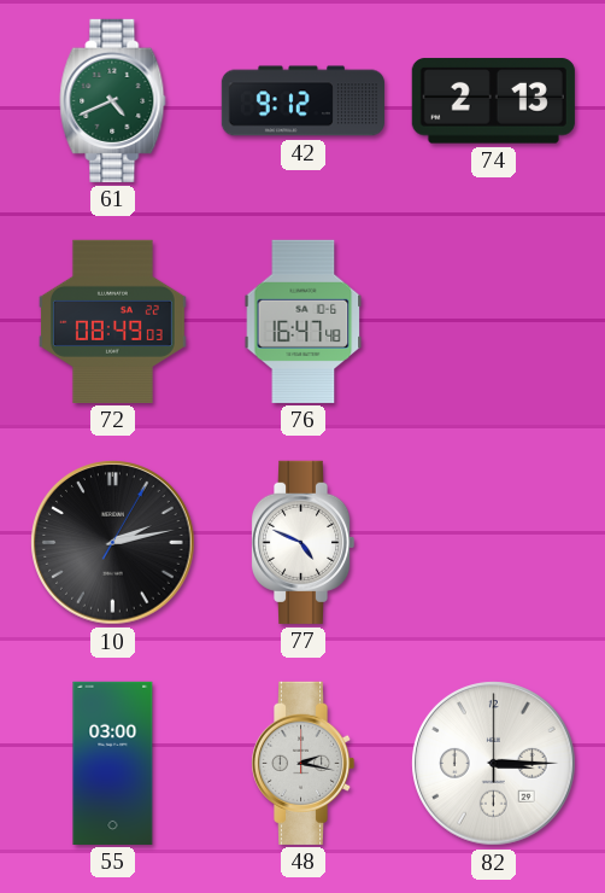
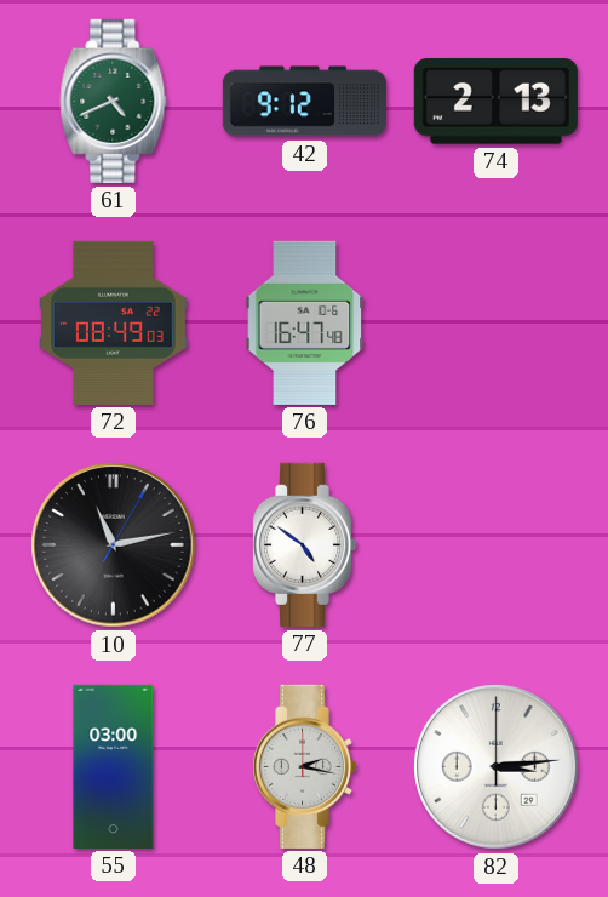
10: 2:13 -> 11:13 (114, 545)
77: 4:49 -> 4:51 (304, 544)
82: 3:15 -> 3:14 (497, 767)
